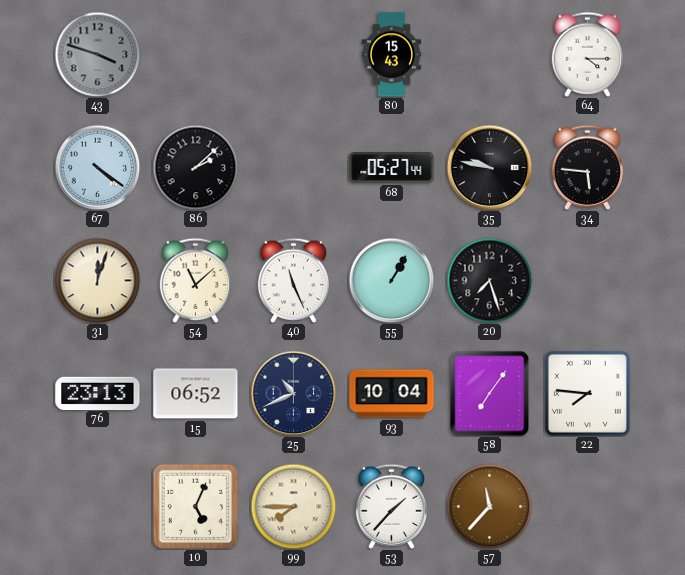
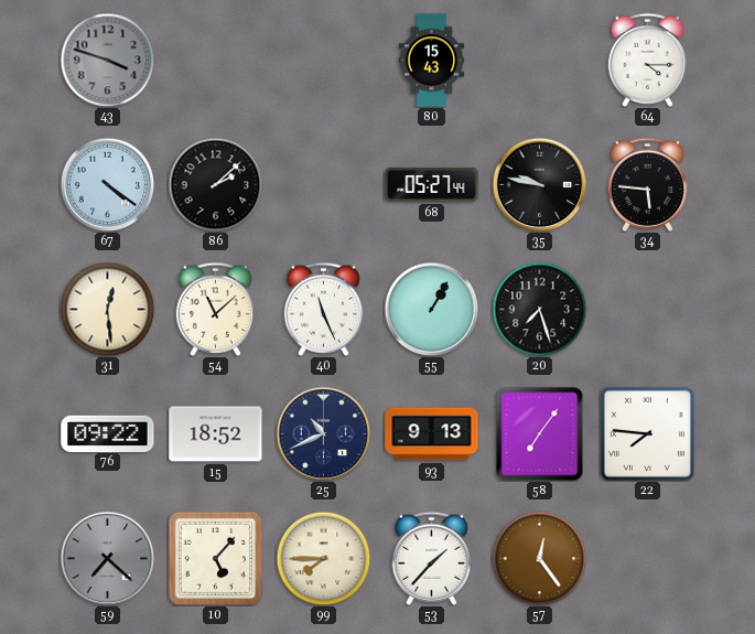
31: 12:03 -> 12:29 (107, 309)
76: 23:13 -> 09:22 (108, 433)
15: 06:52 -> 18:52 (216, 434)
93: 10:04 -> 9:13 (432, 434)
59: none -> 7:22 (107, 558)
10: 5:04 -> 5:07 (215, 558)
57: 11:37 -> 12:24 (539, 558)
